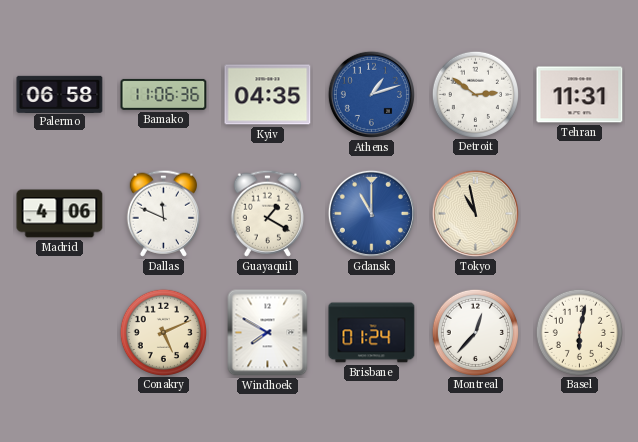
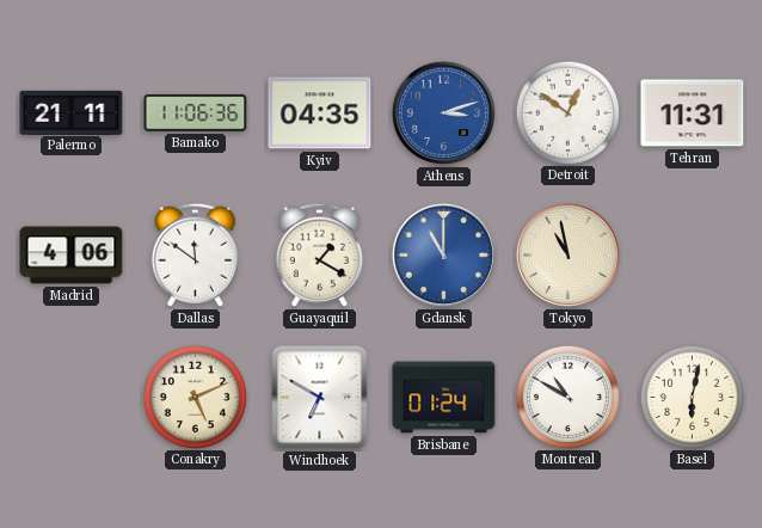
Palermo: 06:58 -> 21:11 (72, 112)
Athens: 1:12 -> 3:12 (443, 112)
Detroit: 2:51 -> 12:51 (567, 112)
Dallas: 11:49 -> 11:51 (195, 254)
Windhoek: 7:50 -> 6:50 (320, 398)
Montreal: 12:37 -> 10:50 (567, 397)
